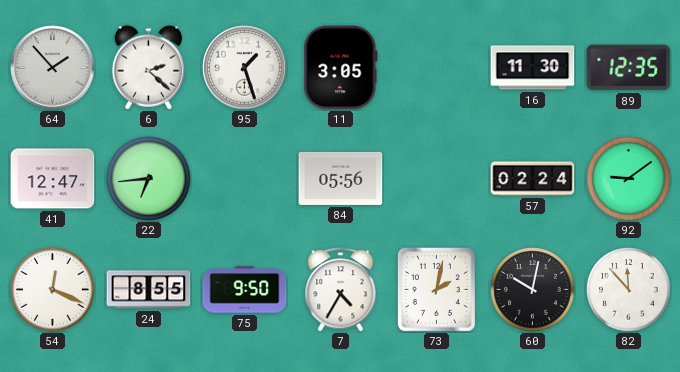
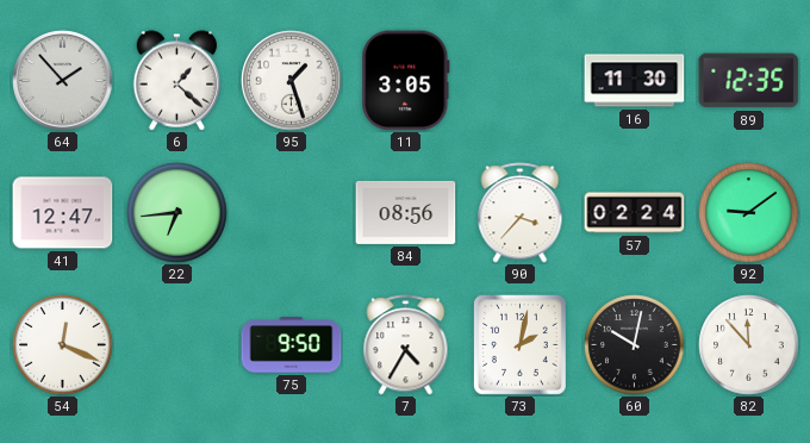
6: 2:22 -> 1:22 (177, 81)
84: 05:56 -> 08:56 (406, 212)
90: none -> 3:37 (521, 213)
24: 8:55 -> none (149, 290)
